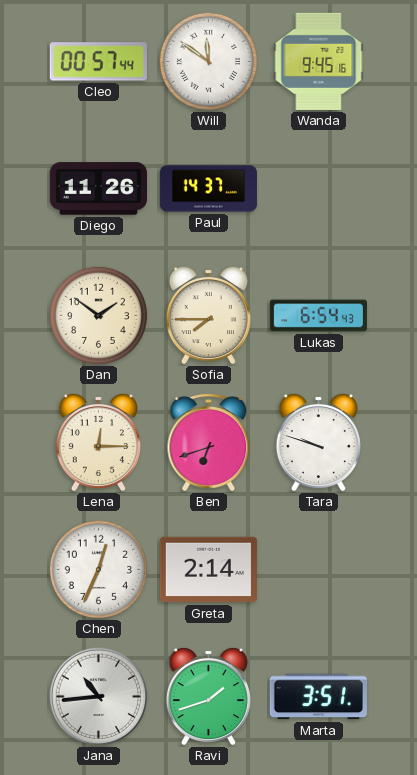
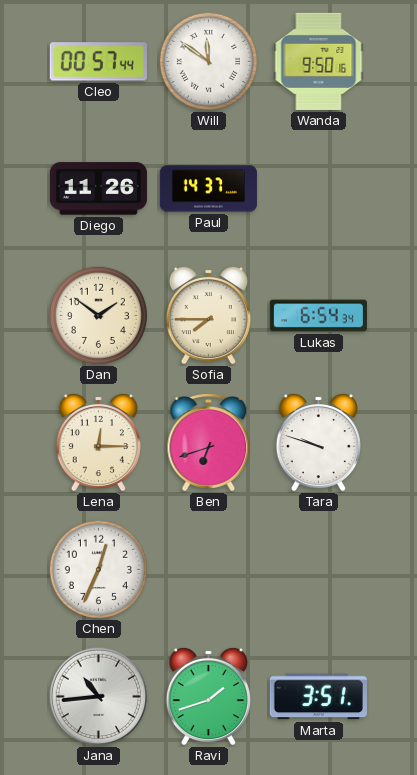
Wanda: 9:45 -> 9:50 (319, 61)
Lukas: 6:54:43 -> 6:54:34 (318, 316)
Greta: 2:14 -> none (208, 570)
